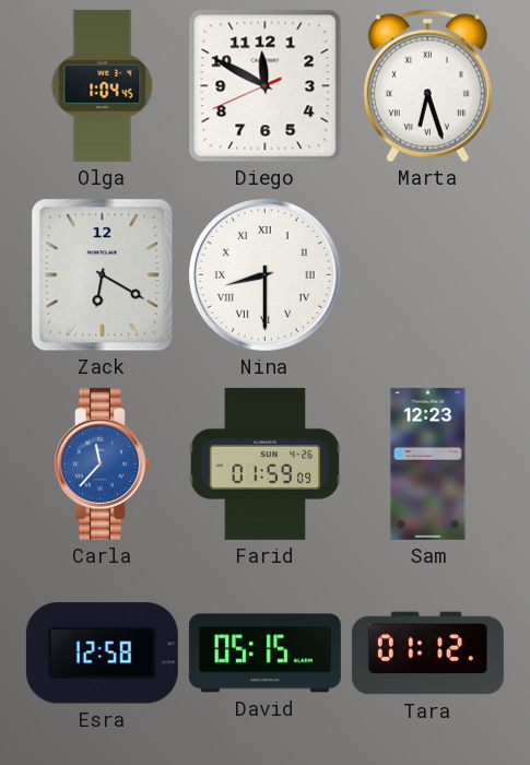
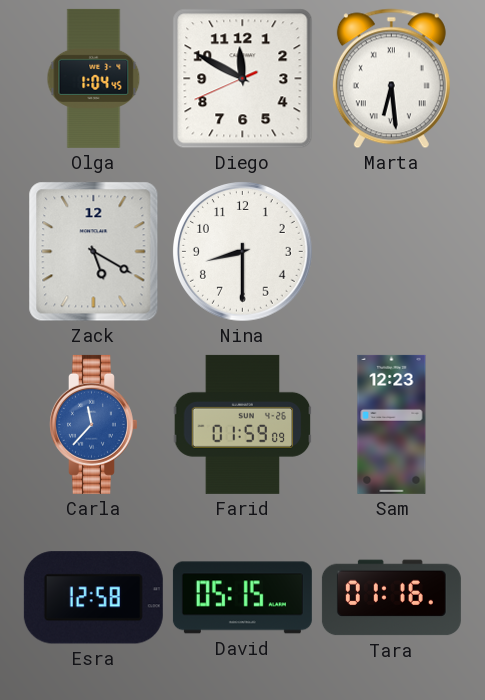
Marta: 6:27 -> 6:29 (391, 79)
Zack: 6:20 -> 5:20 (94, 252)
Nina numerals: Roman -> Arabic (243, 252)
Tara: 01:12 -> 01:16 (391, 598)
